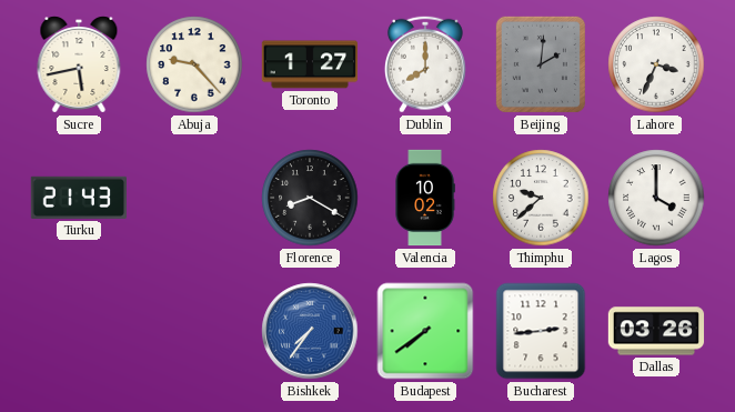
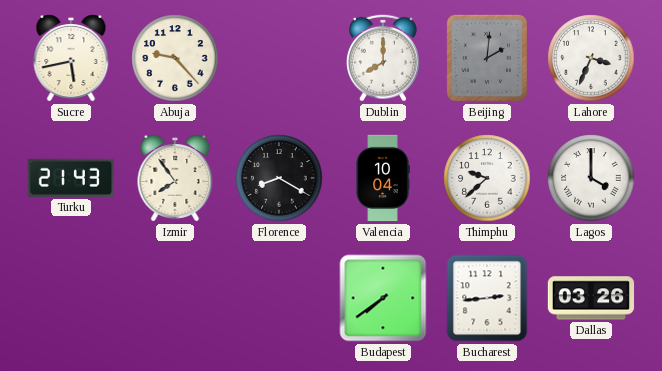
Toronto: 1:27 -> none (310, 64)
Izmir: none -> 7:54 (175, 179)
Valencia: 10:02 -> 10:04 (383, 178)
Bishkek: 7:36 -> none (310, 331)
